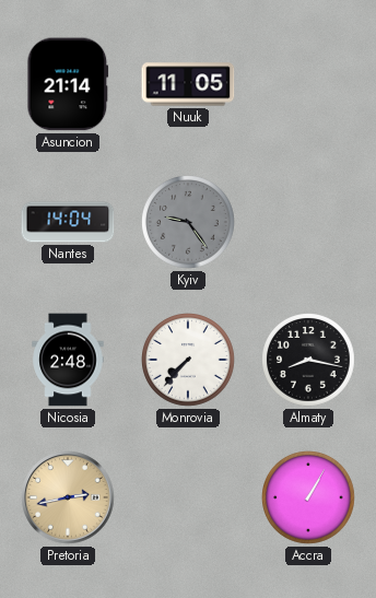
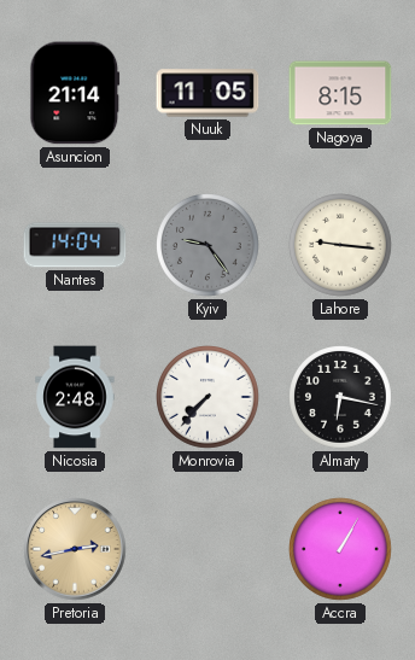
Nagoya: none -> 8:15 (340, 93)
Lahore: none -> 9:16 (341, 246)
Almaty: 8:17 -> 6:17 (341, 398)
